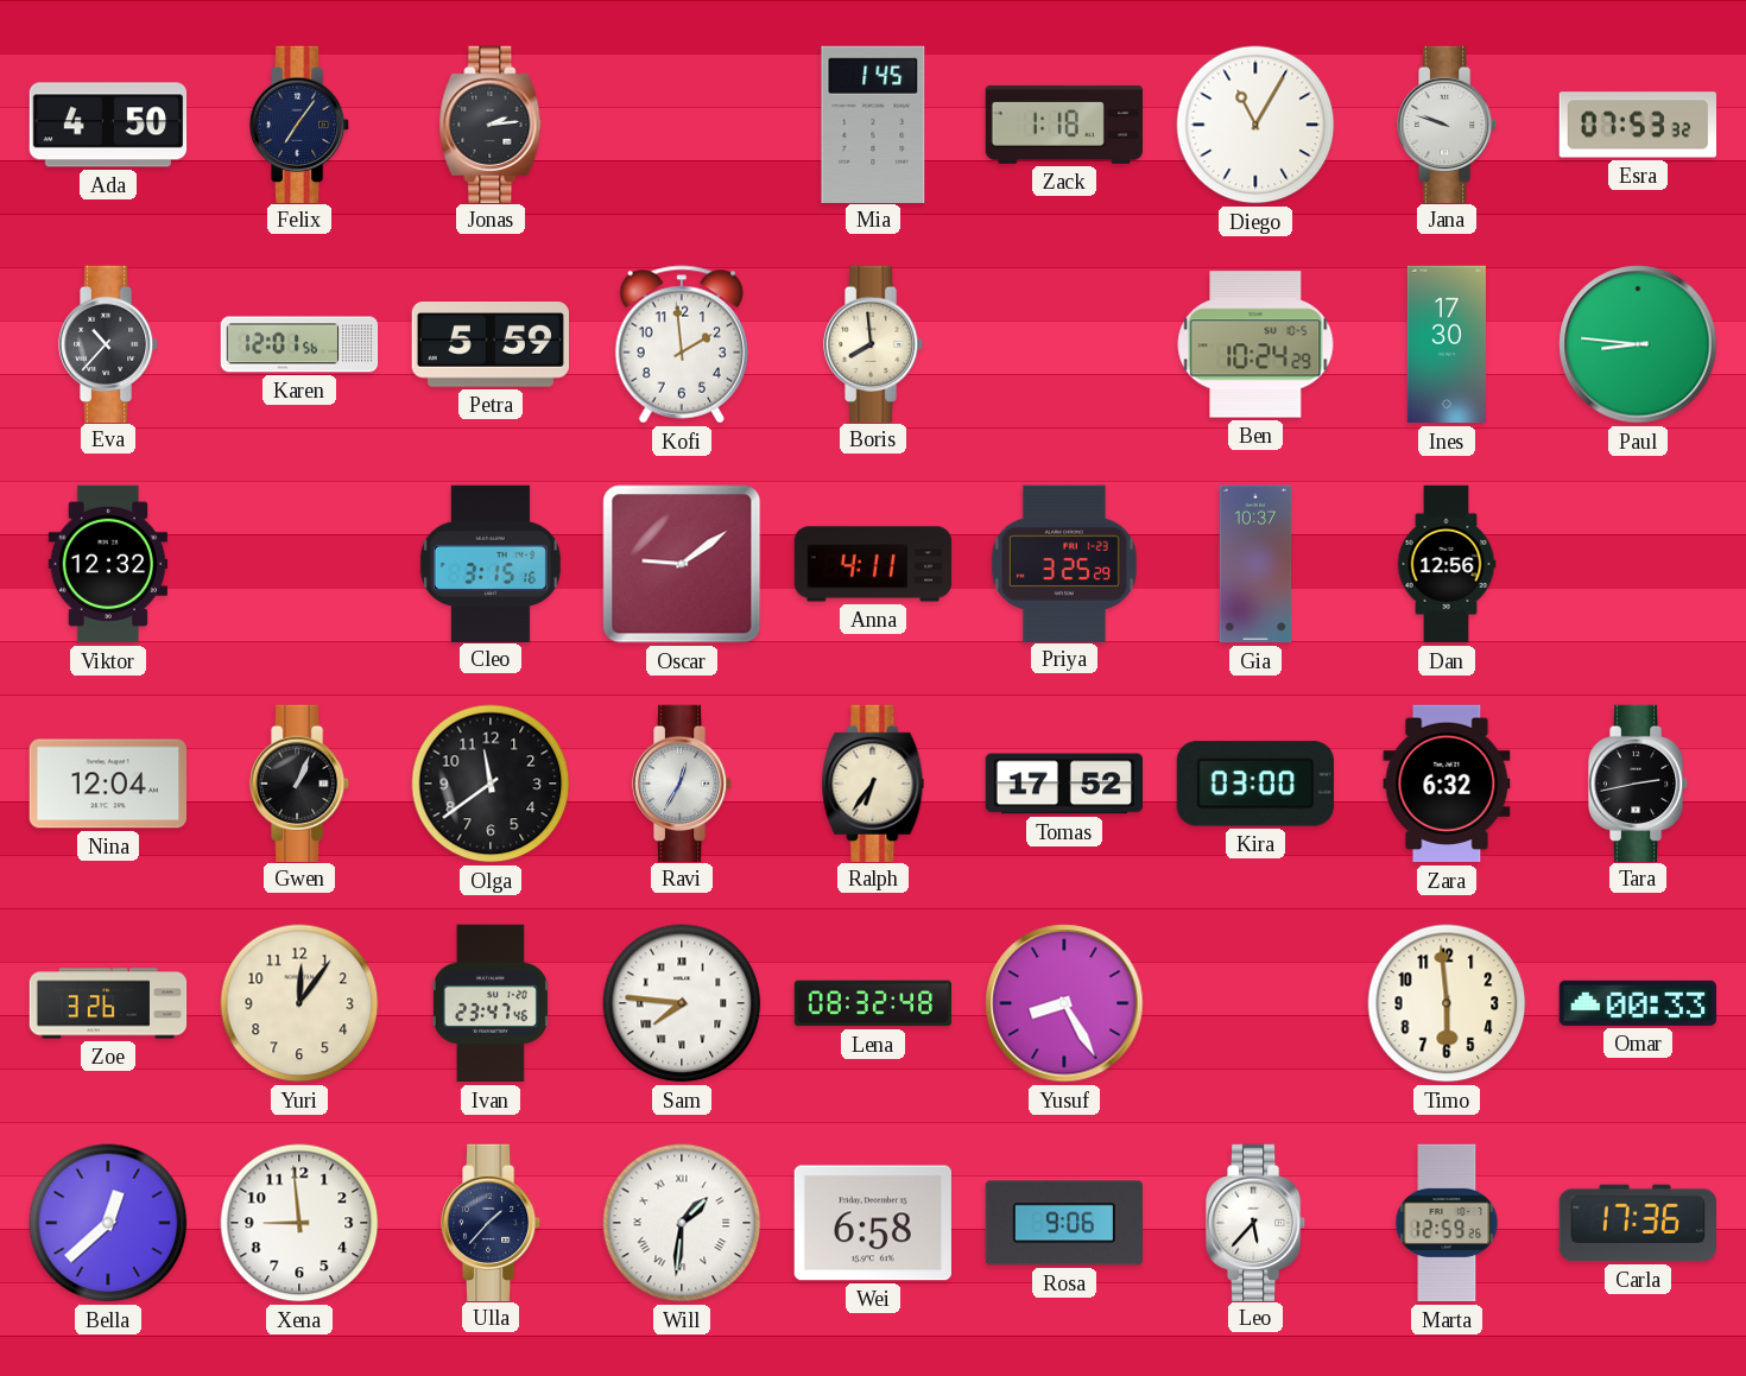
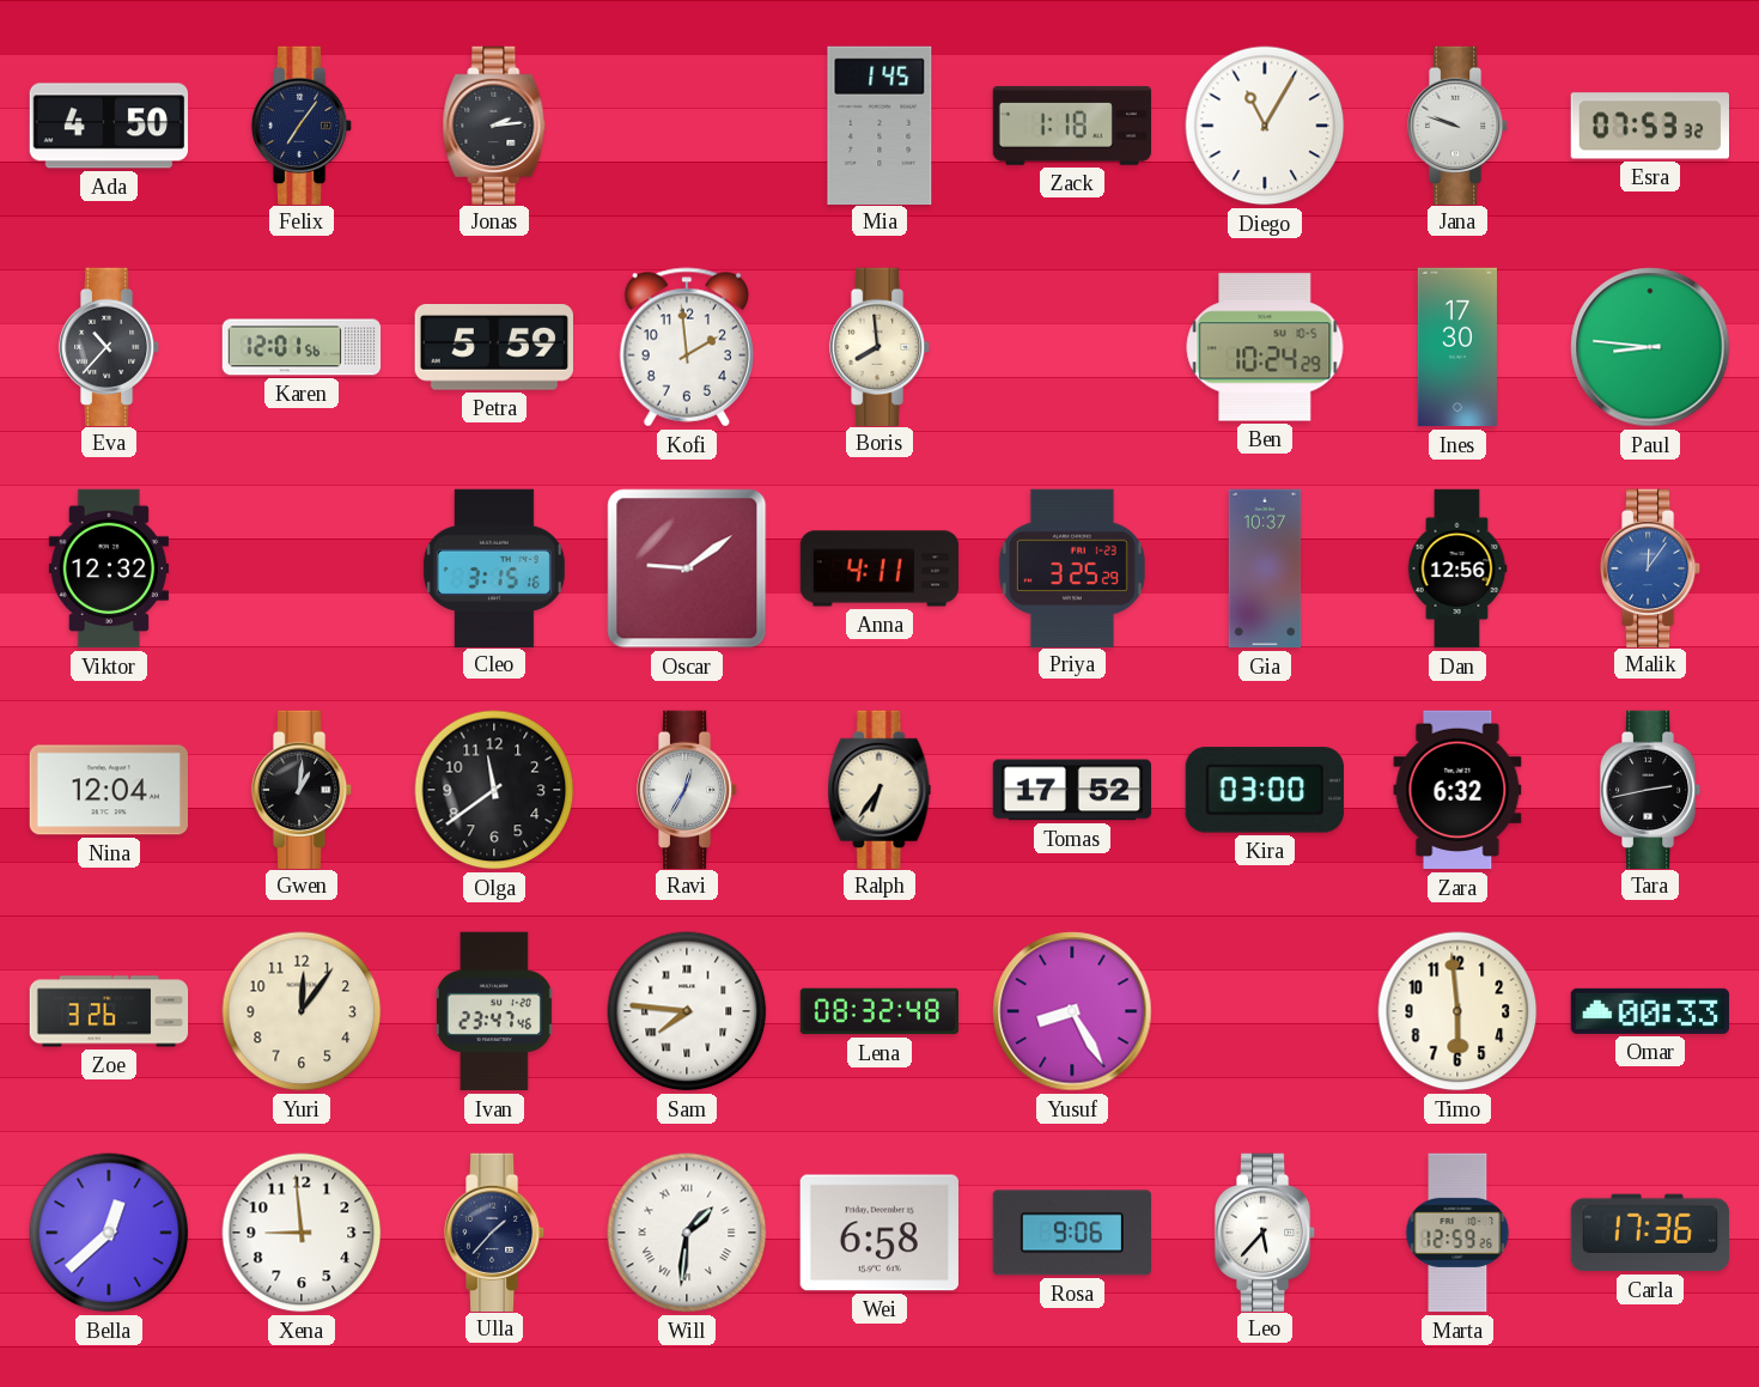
Malik: none -> 12:06 (1650, 567)
Gwen: 1:04 -> 1:01 (302, 789)
